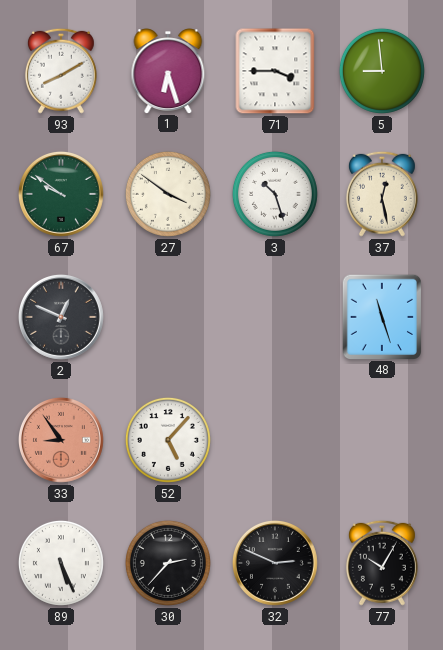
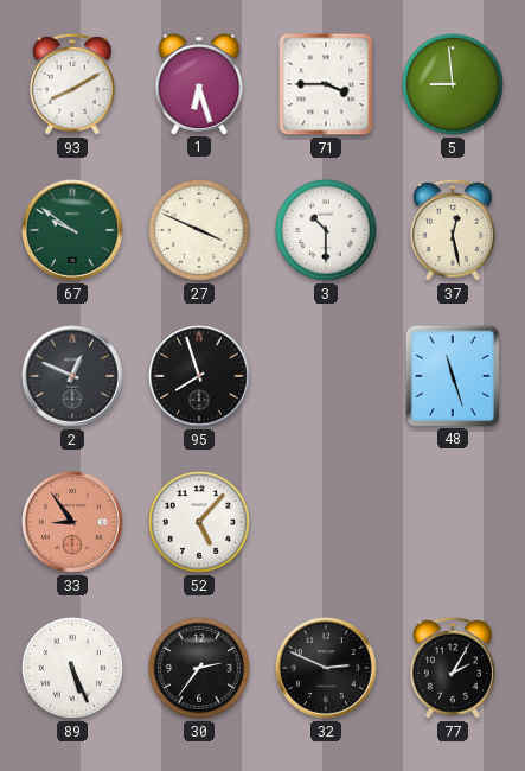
27: 3:51 -> 3:49 (199, 230)
3: 10:27 -> 10:30 (326, 230)
95: none -> 7:57 (199, 376)
30: 2:37 -> 2:36 (199, 668)
77: 10:05 -> 2:05 (453, 668)
